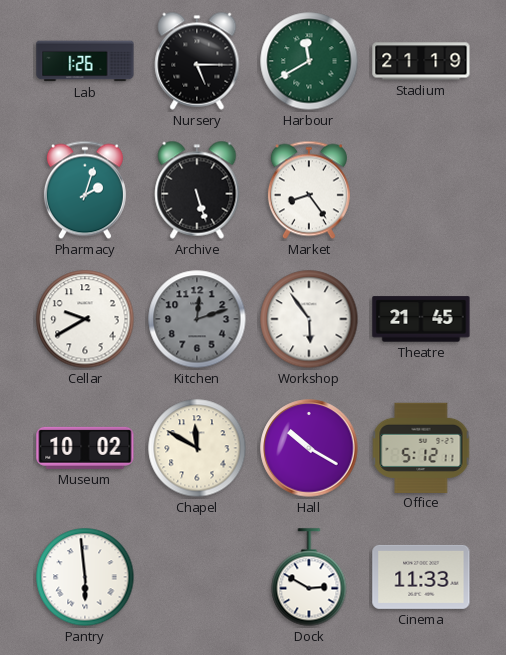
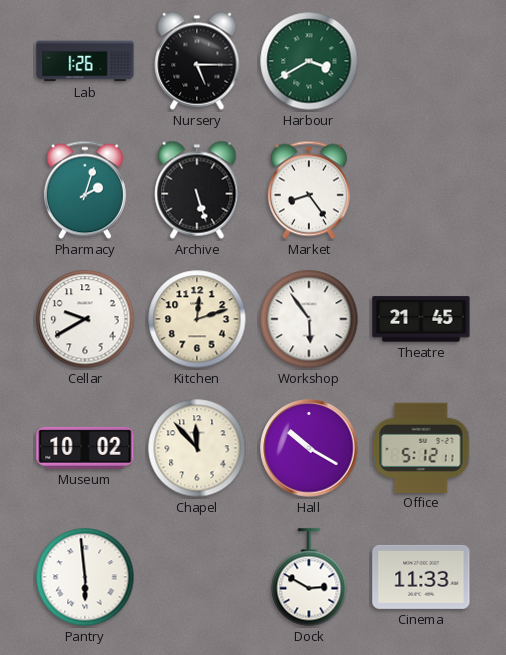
Harbour: 11:40 -> 3:40 (309, 61)
Stadium: 21:19 -> none (421, 61)
Kitchen dial: grey -> cream (197, 319)
Chapel: 11:50 -> 11:53 (197, 448)
